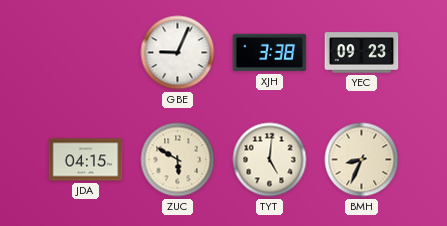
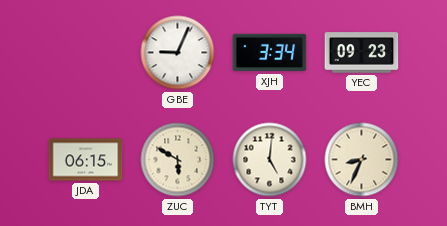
XJH: 3:38 -> 3:34 (270, 53)
JDA: 04:15 -> 06:15 (86, 160)
